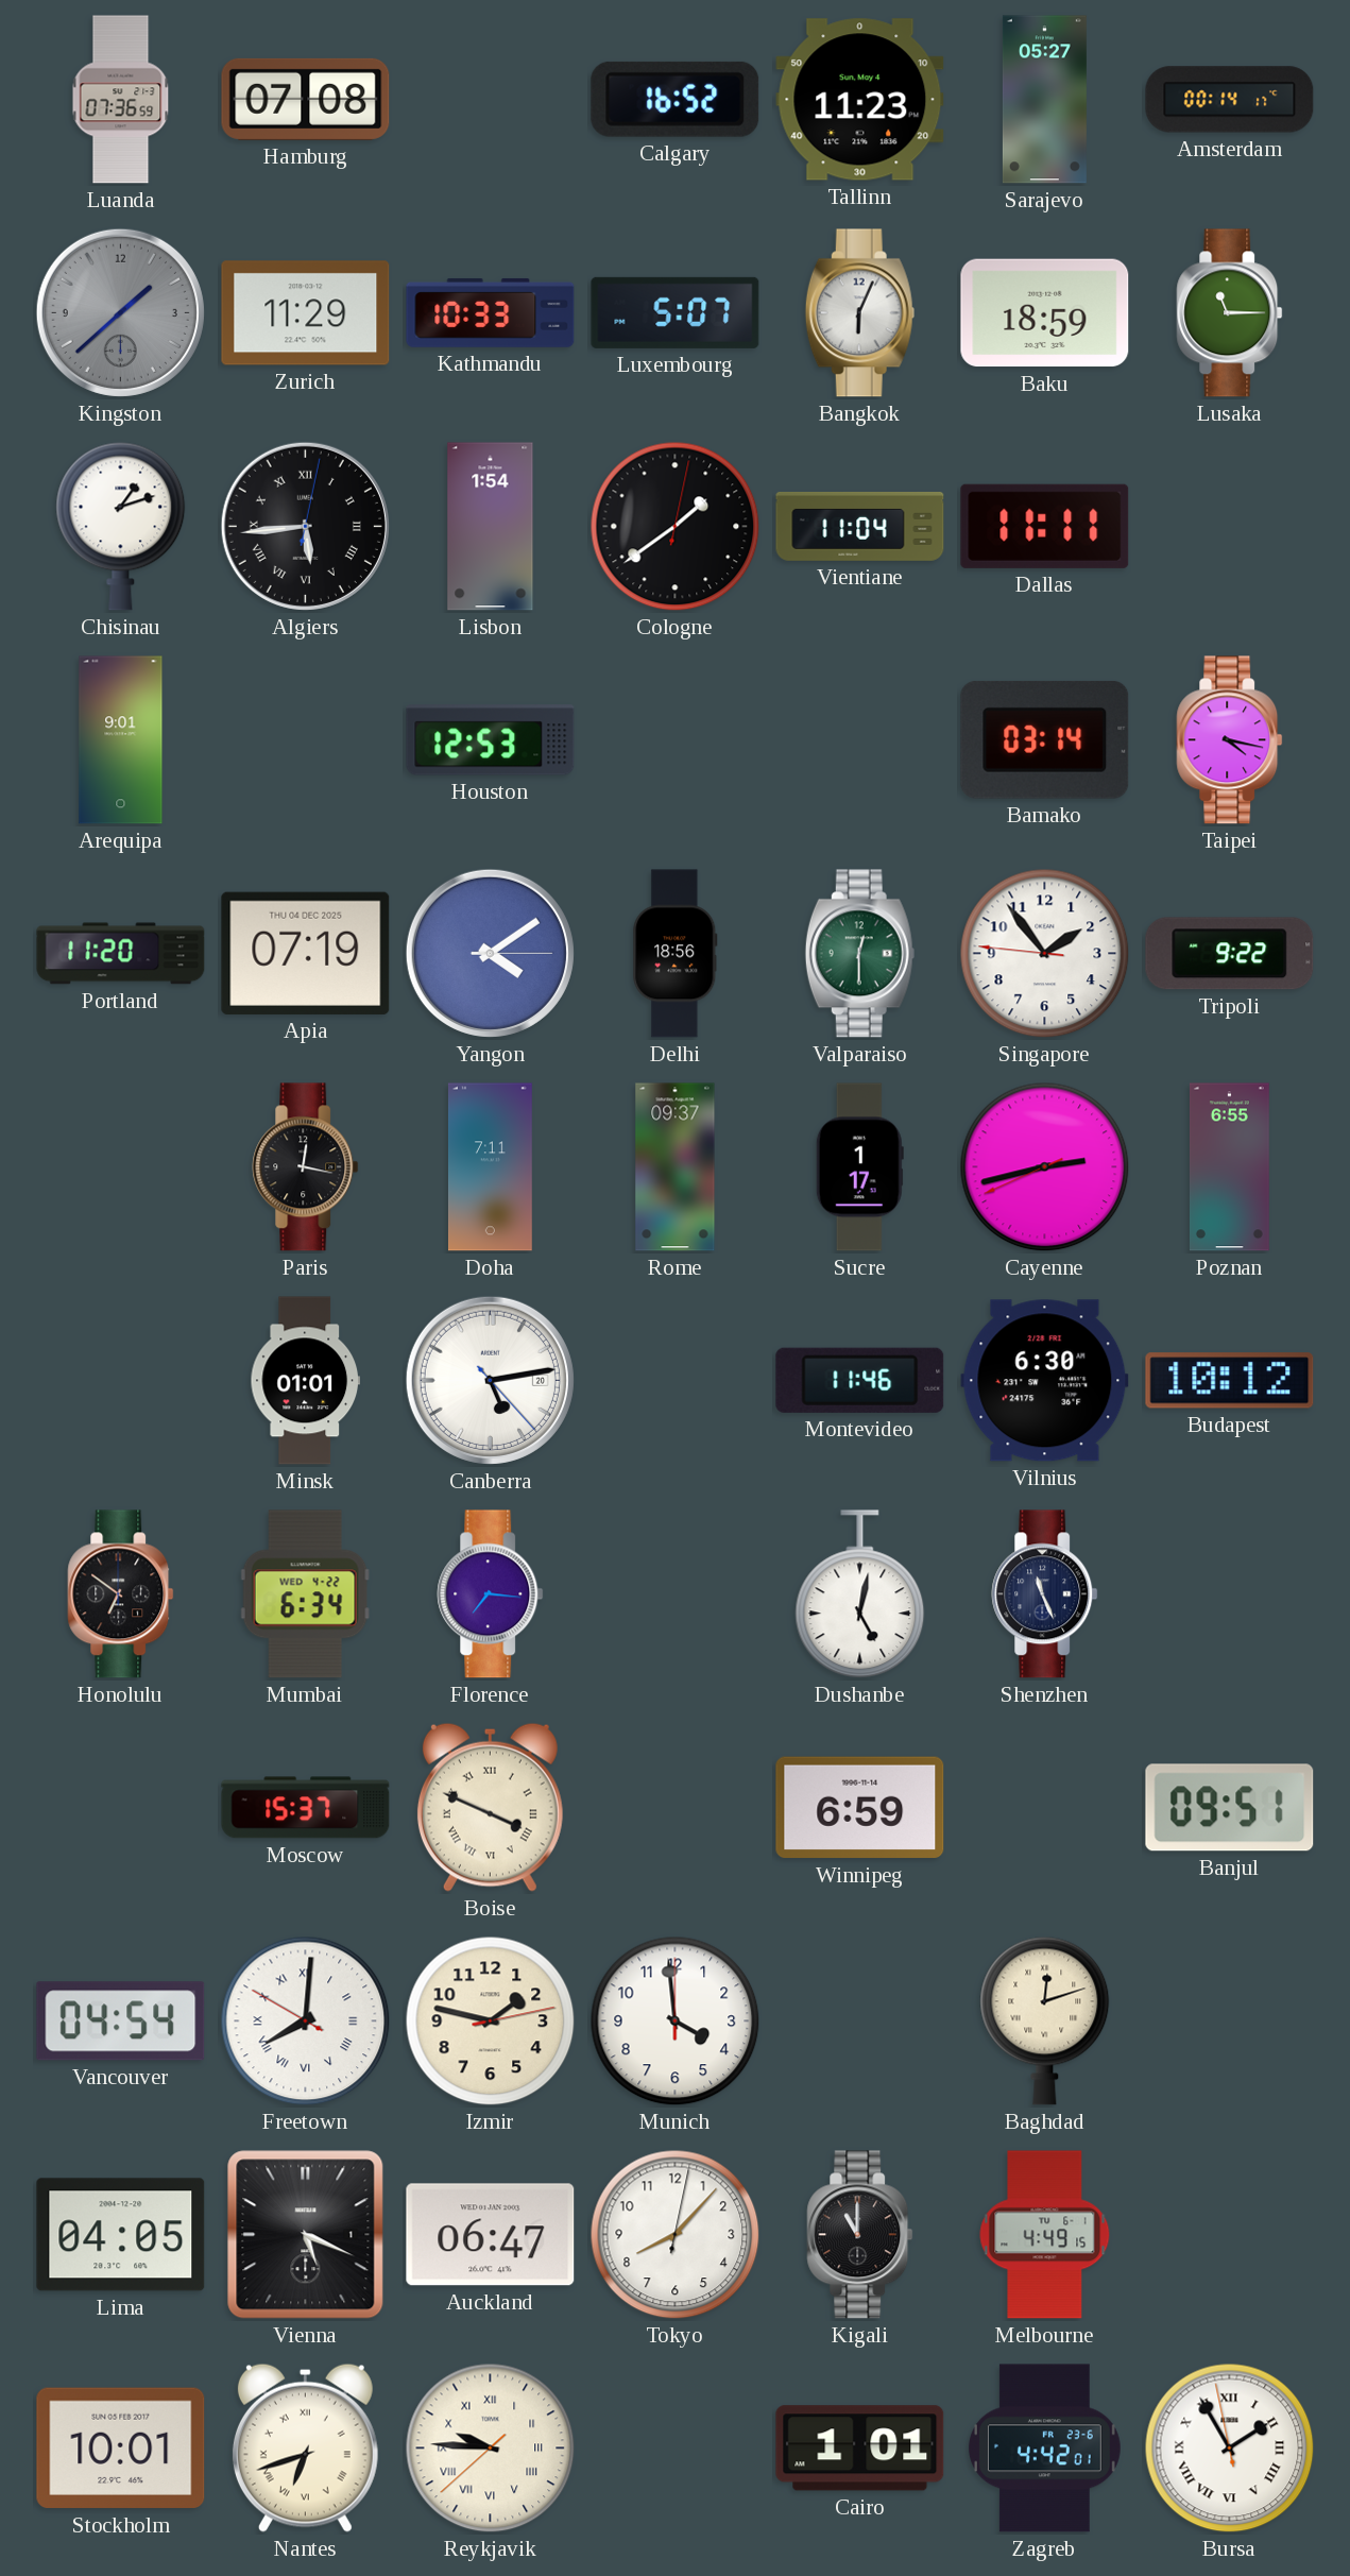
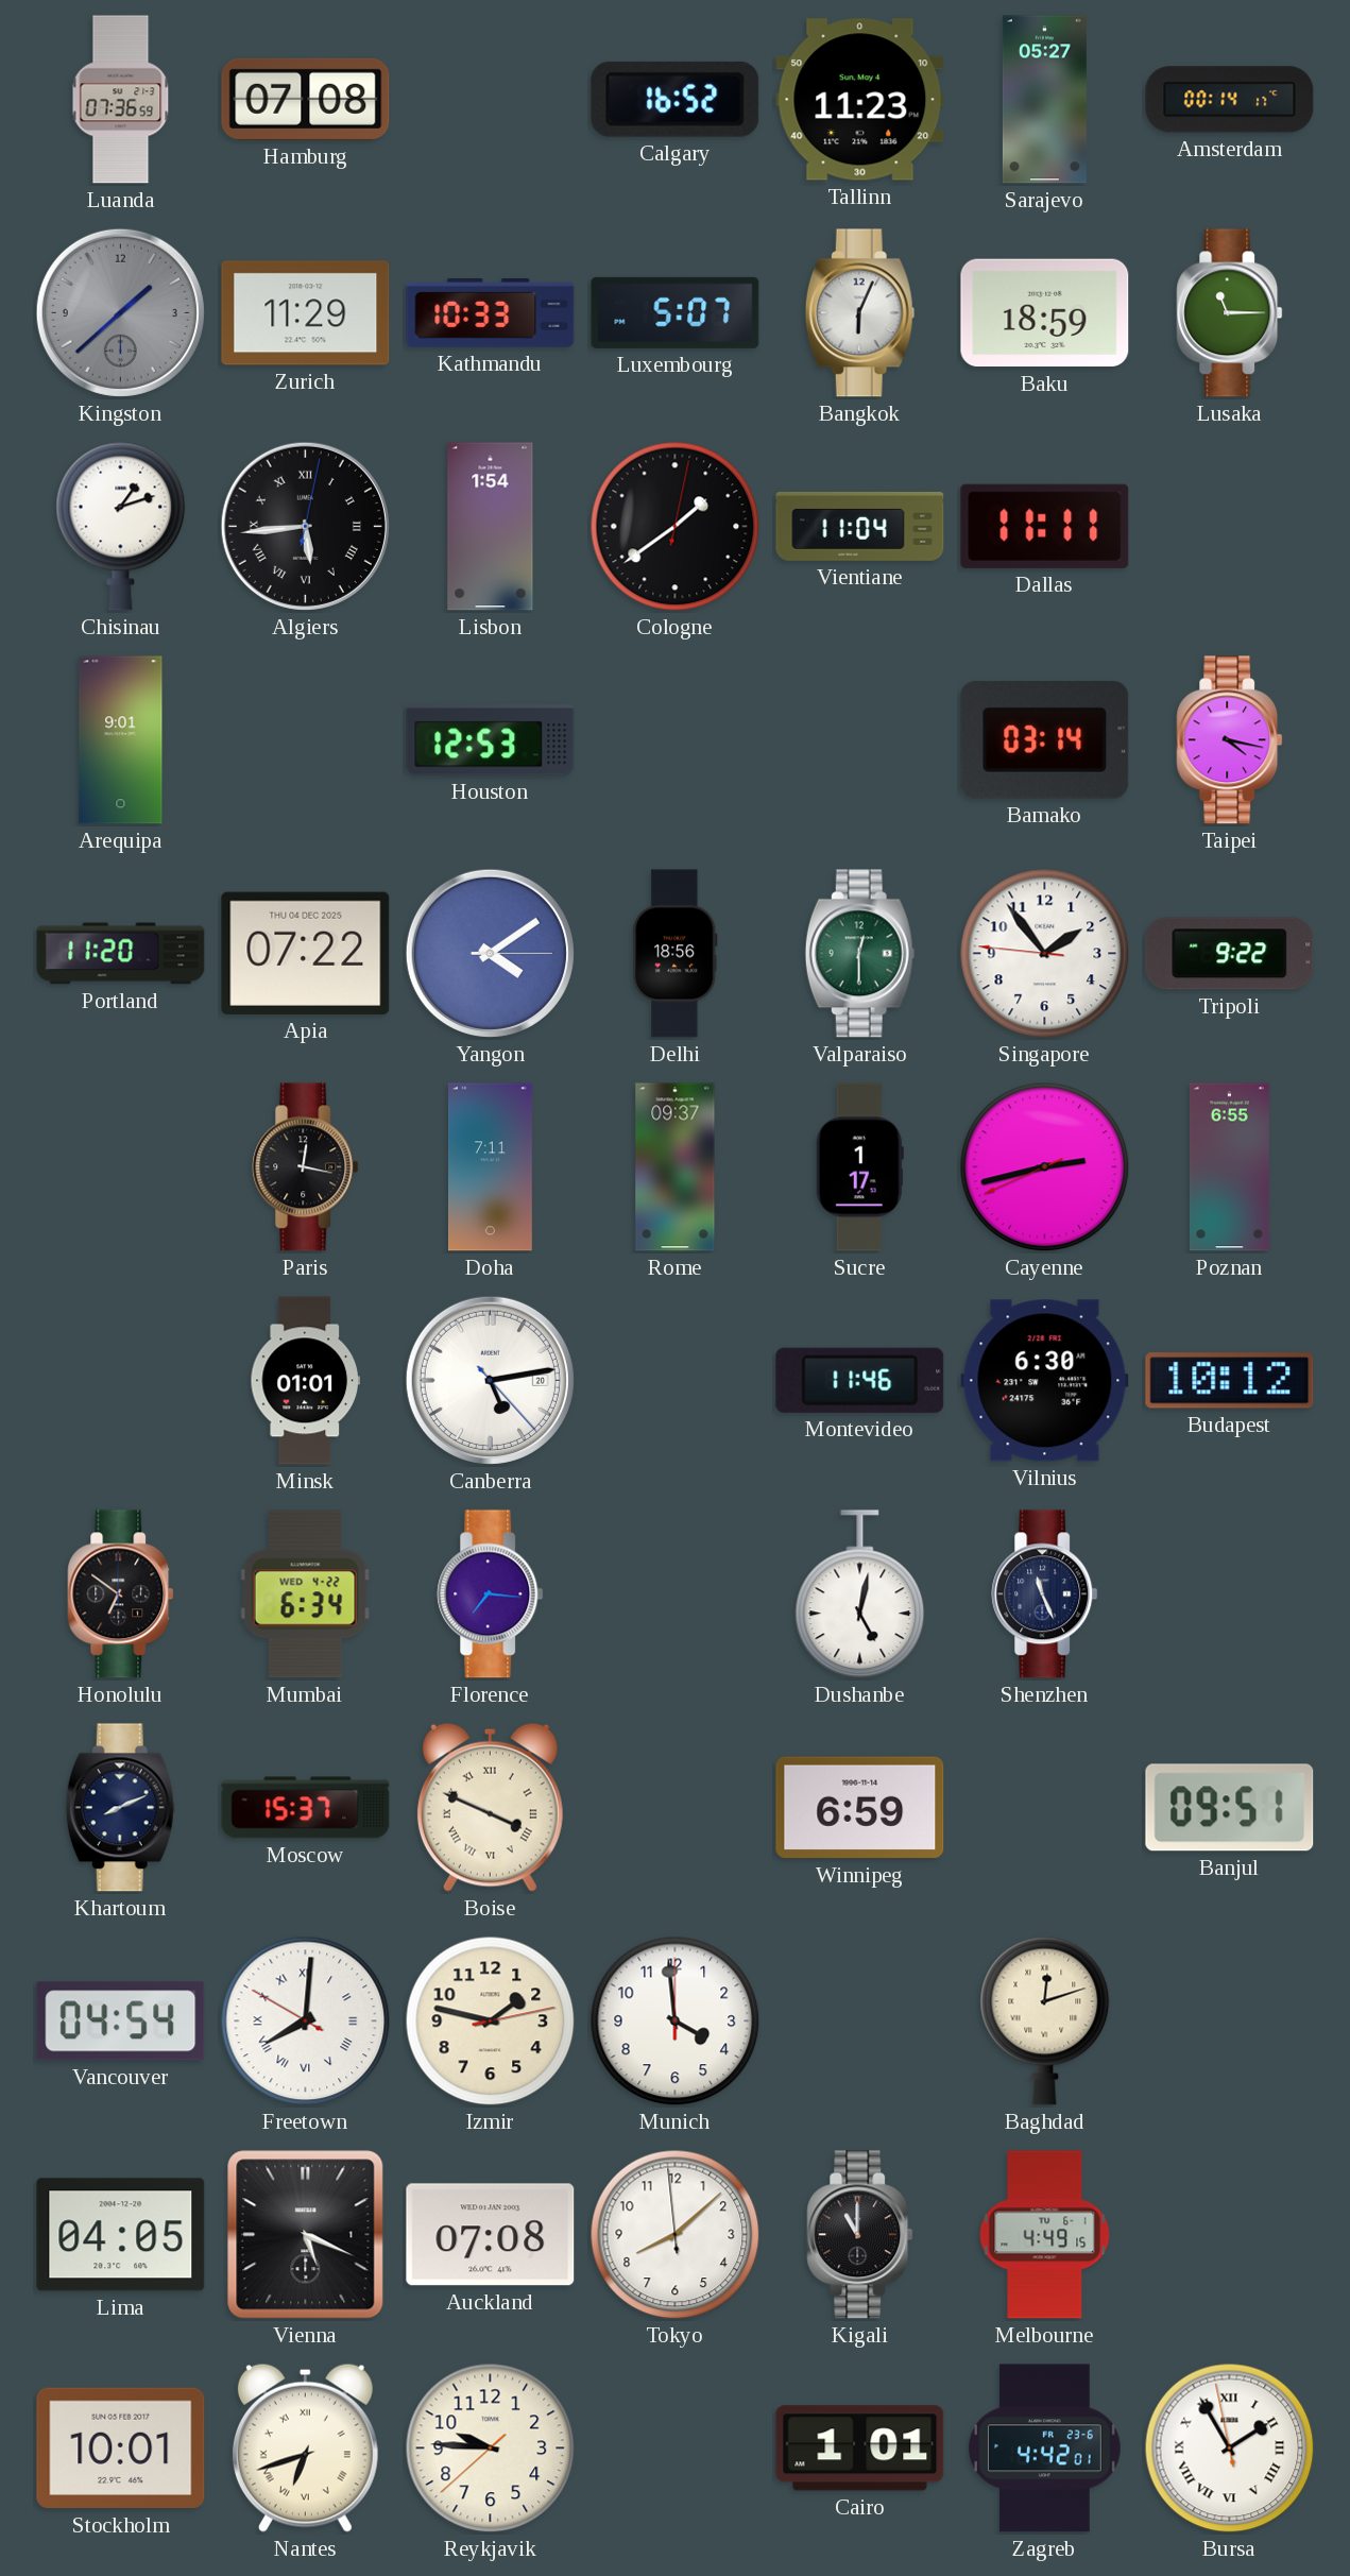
Apia: 07:19 -> 07:22 (306, 953)
Khartoum: none -> 8:11 (120, 1808)
Auckland: 06:47 -> 07:08 (491, 2235)
Tokyo: 8:07:02 -> 8:07:59 (676, 2235)
Reykjavik numerals: Roman -> Arabic (491, 2449)
